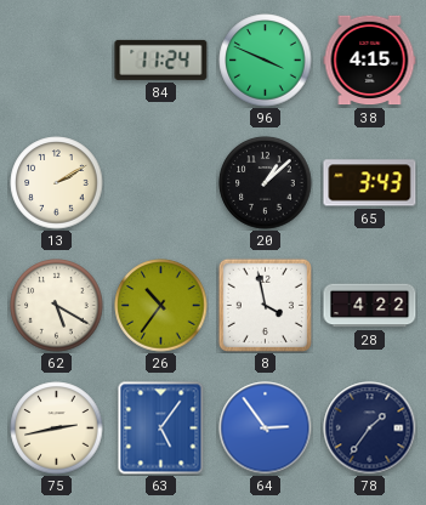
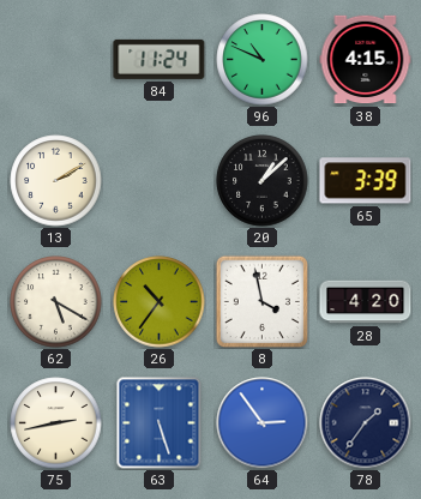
96: 3:49 -> 10:49 (263, 60)
65: 3:43 -> 3:39 (366, 181)
28: 4:22 -> 4:20 (366, 302)
63: 5:06 -> 5:27 (160, 423)
